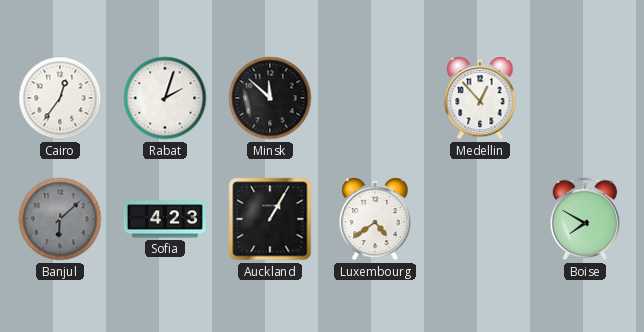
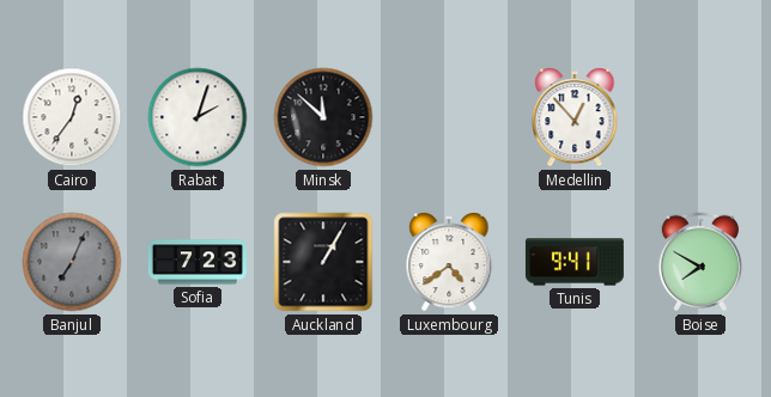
Banjul: 6:08 -> 7:04 (72, 262)
Sofia: 4:23 -> 7:23 (198, 262)
Tunis: none -> 9:41 (575, 262)
